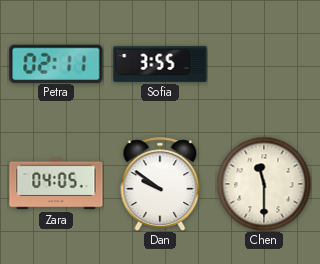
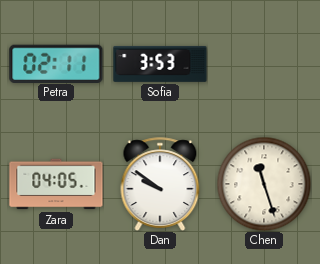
Sofia: 3:55 -> 3:53 (160, 64)
Chen: 11:30 -> 11:27 (264, 184)
